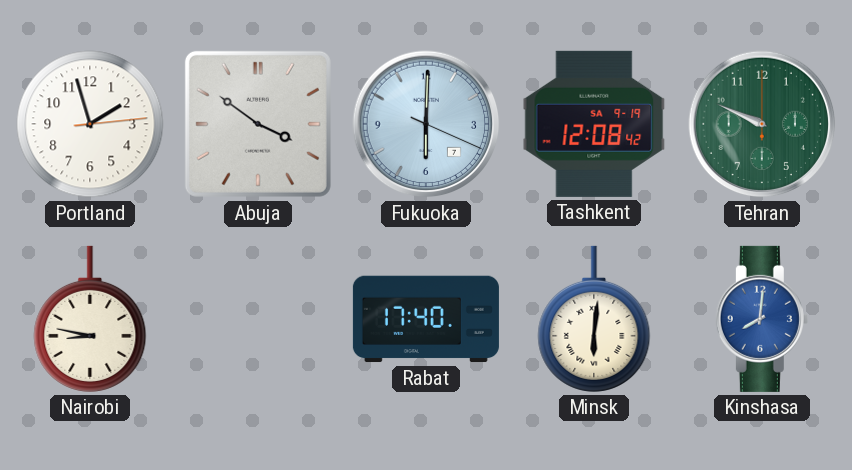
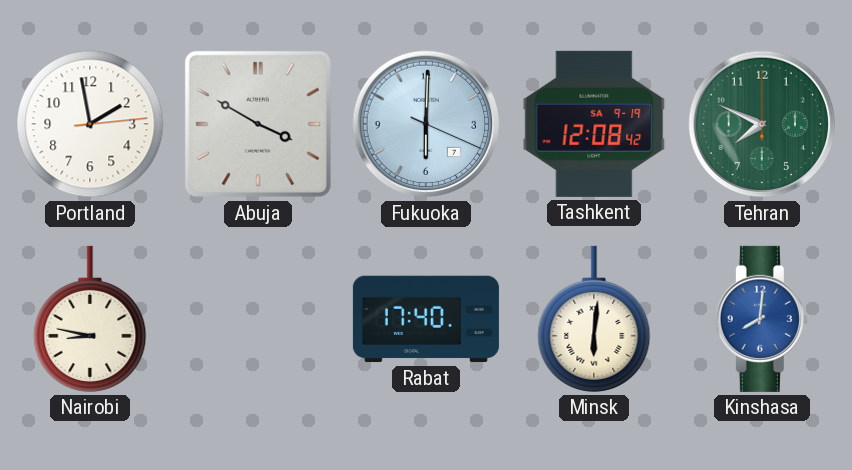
Portland: 1:57 -> 1:58 (90, 124)
Abuja: 3:51 -> 3:50 (258, 124)
Tehran: 9:49 -> 7:49 (762, 124)
